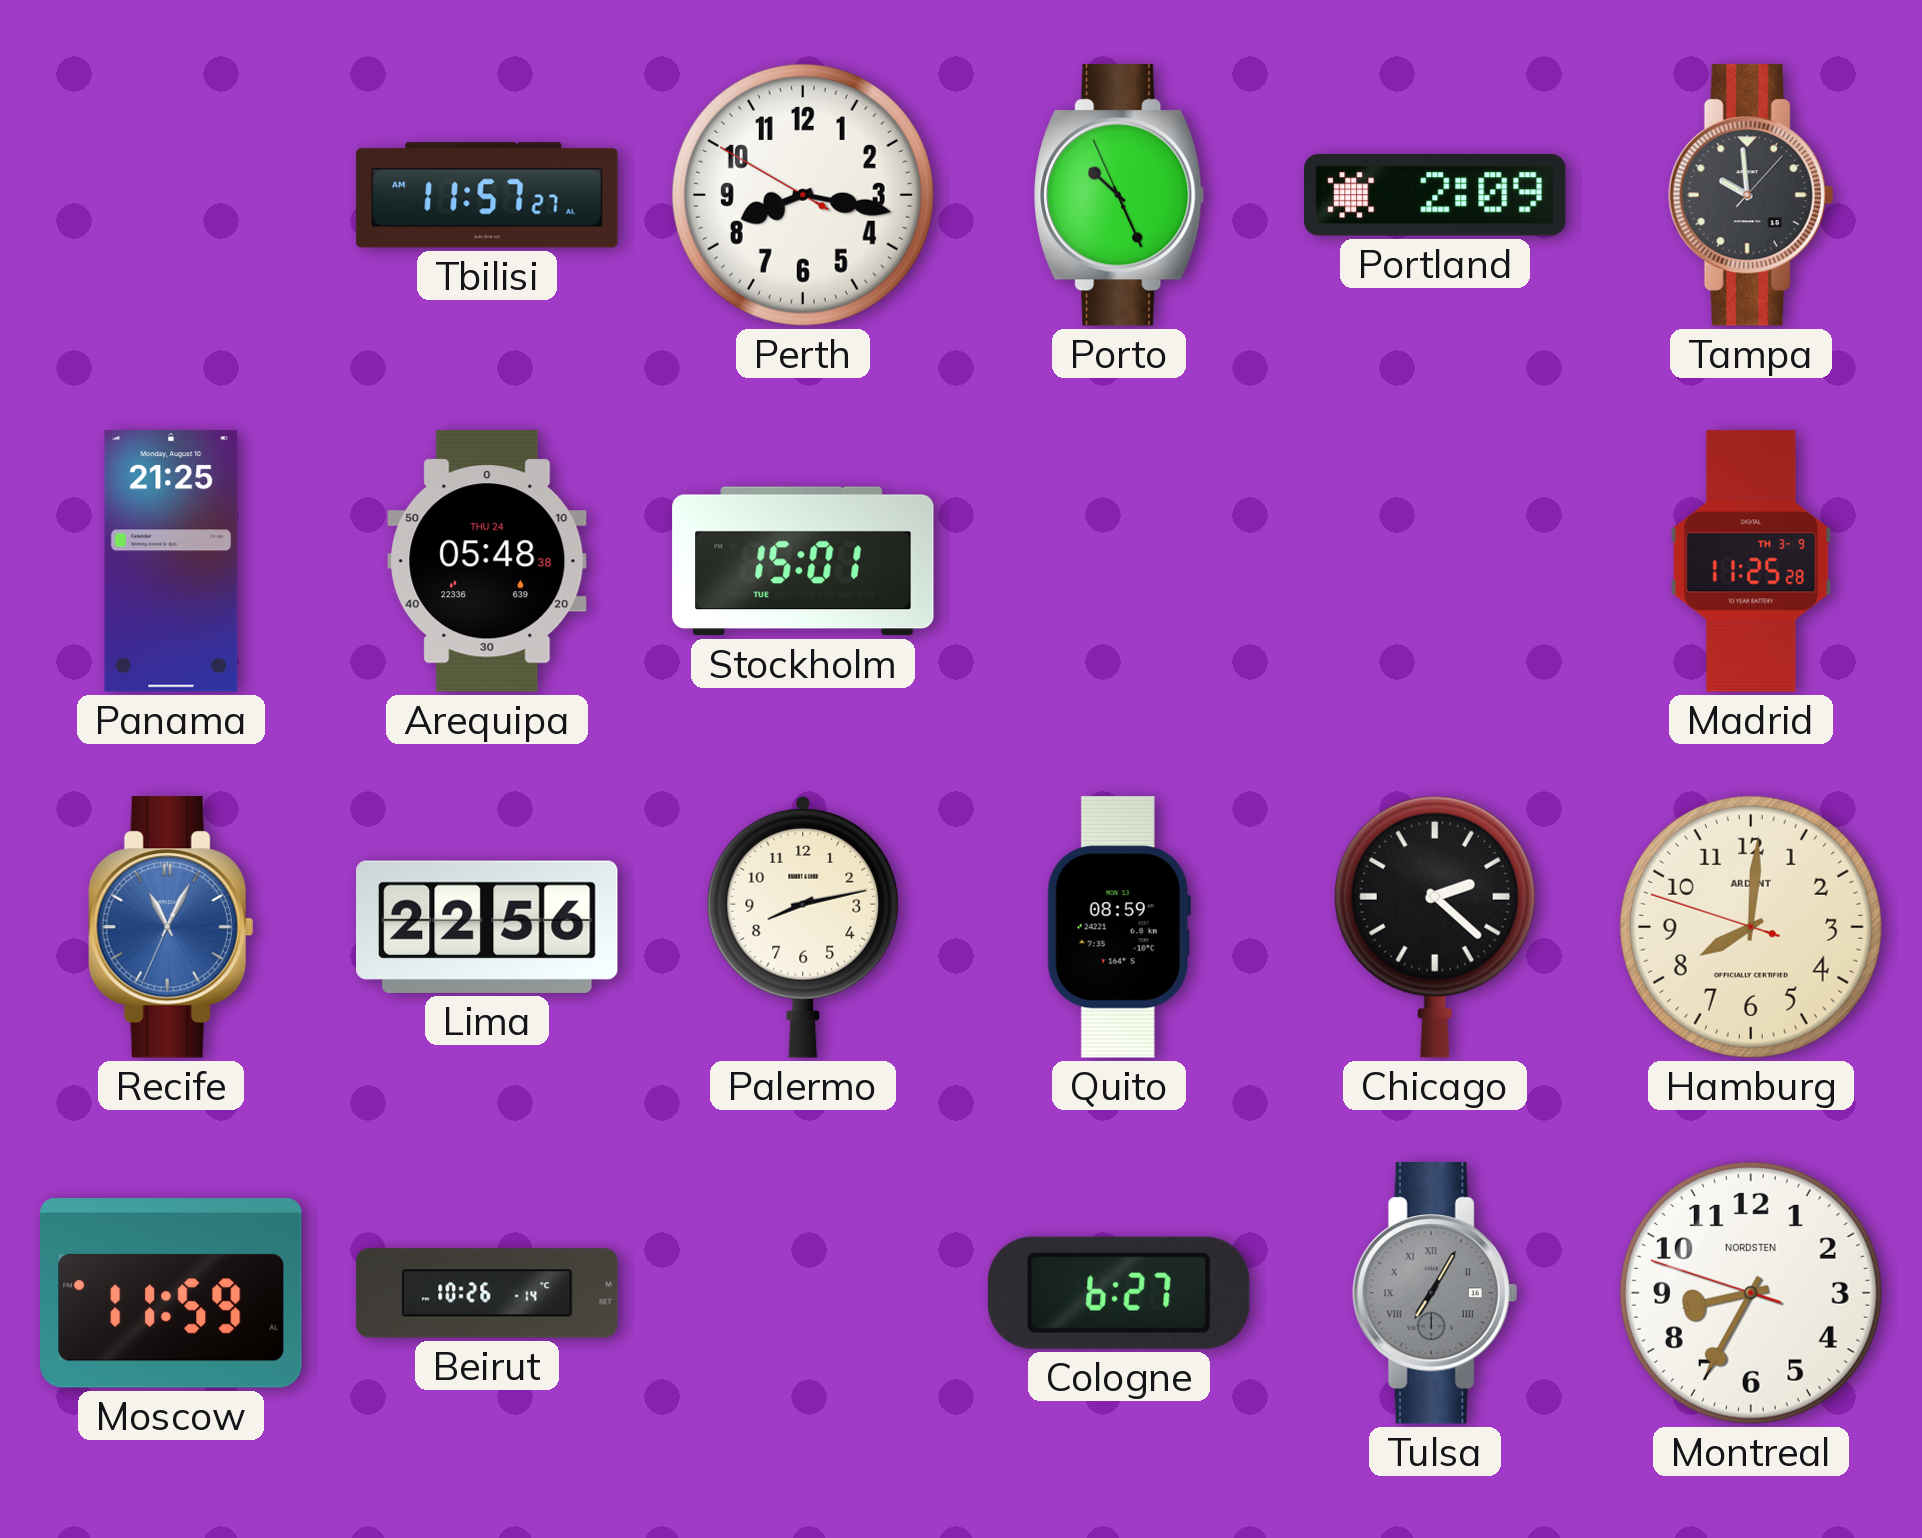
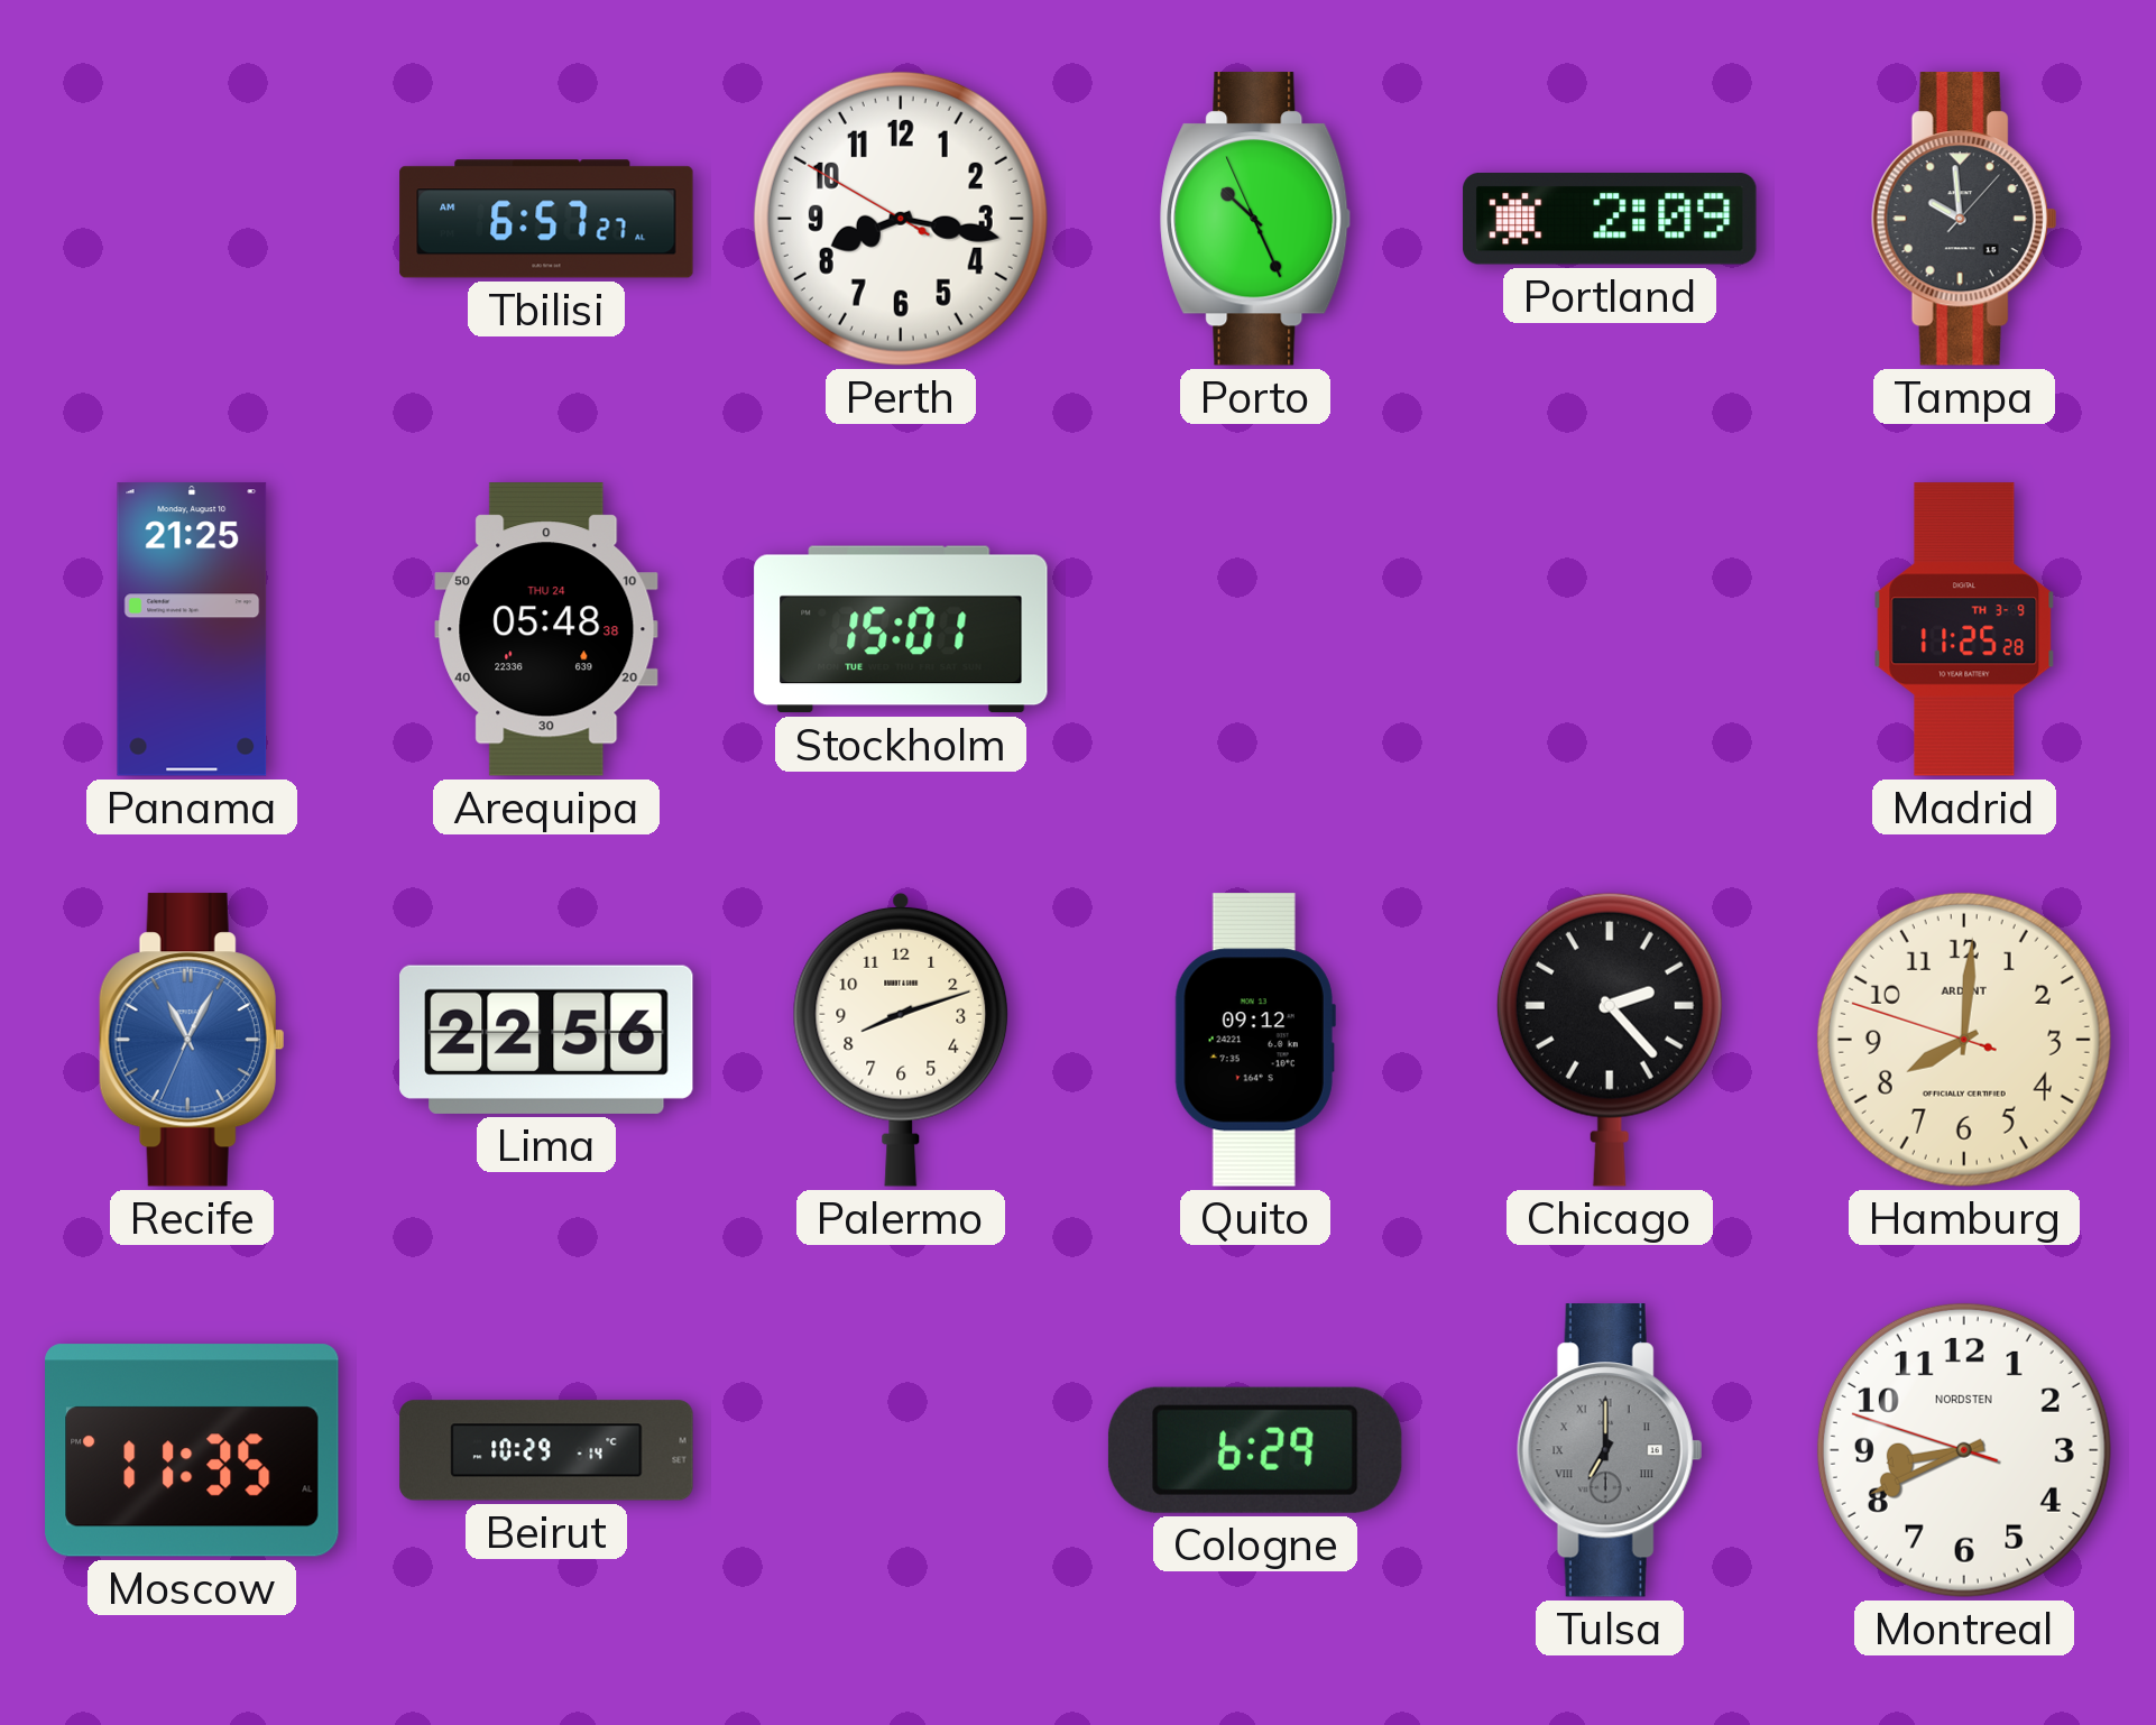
Tbilisi: 11:57 -> 6:57 (546, 219)
Palermo: 8:13 -> 8:12 (901, 1040)
Quito: 08:59 -> 09:12 (1255, 1040)
Chicago: 2:22 -> 2:23 (1610, 1040)
Moscow: 11:59 -> 11:35 (192, 1450)
Beirut: 10:26 -> 10:29 (546, 1450)
Cologne: 6:27 -> 6:29 (1255, 1450)
Tulsa: 7:05 -> 7:00 (1610, 1450)
Montreal: 8:34 -> 8:40 (1964, 1450)
